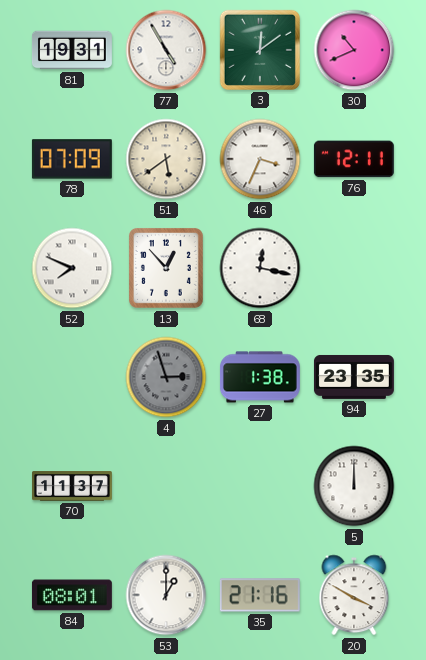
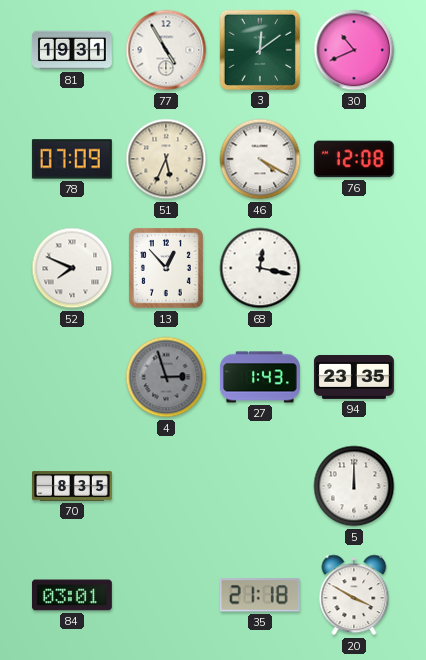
51: 5:39 -> 5:34 (166, 159)
46: 3:34 -> 4:20 (260, 159)
76: 12:11 -> 12:08 (354, 159)
27: 1:38 -> 1:43 (260, 377)
70: 11:37 -> 8:35 (73, 486)
84: 08:01 -> 03:01 (72, 595)
53: 1:00 -> none (166, 595)
35: 21:16 -> 21:18 (260, 595)
